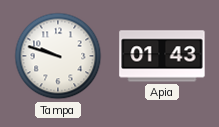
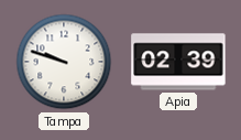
Apia: 01:43 -> 02:39 (178, 62)
